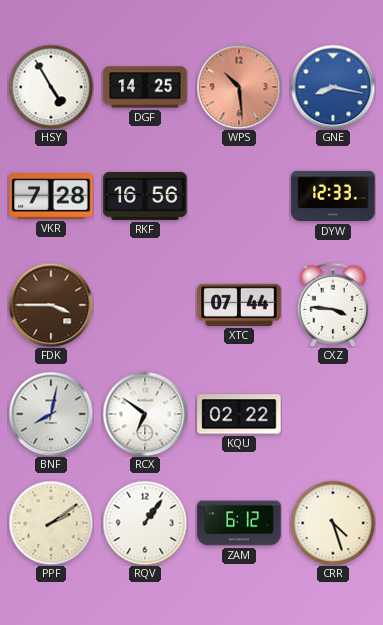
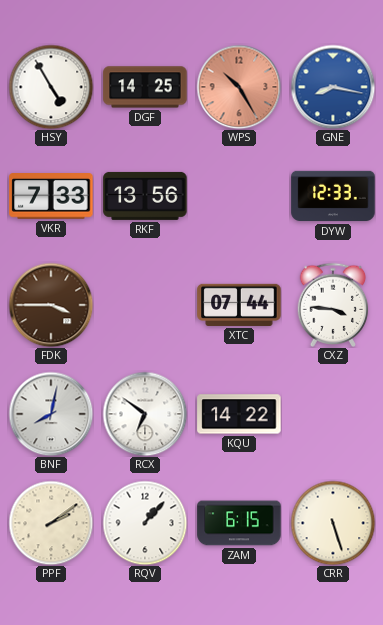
WPS: 10:29 -> 10:25 (239, 87)
VKR: 7:28 -> 7:33 (51, 197)
RKF: 16:56 -> 13:56 (145, 196)
KQU: 02:22 -> 14:22 (239, 414)
RQV: 1:06 -> 1:07 (145, 523)
ZAM: 6:12 -> 6:15 (239, 523)
CRR: 4:27 -> 5:27 (333, 523)
